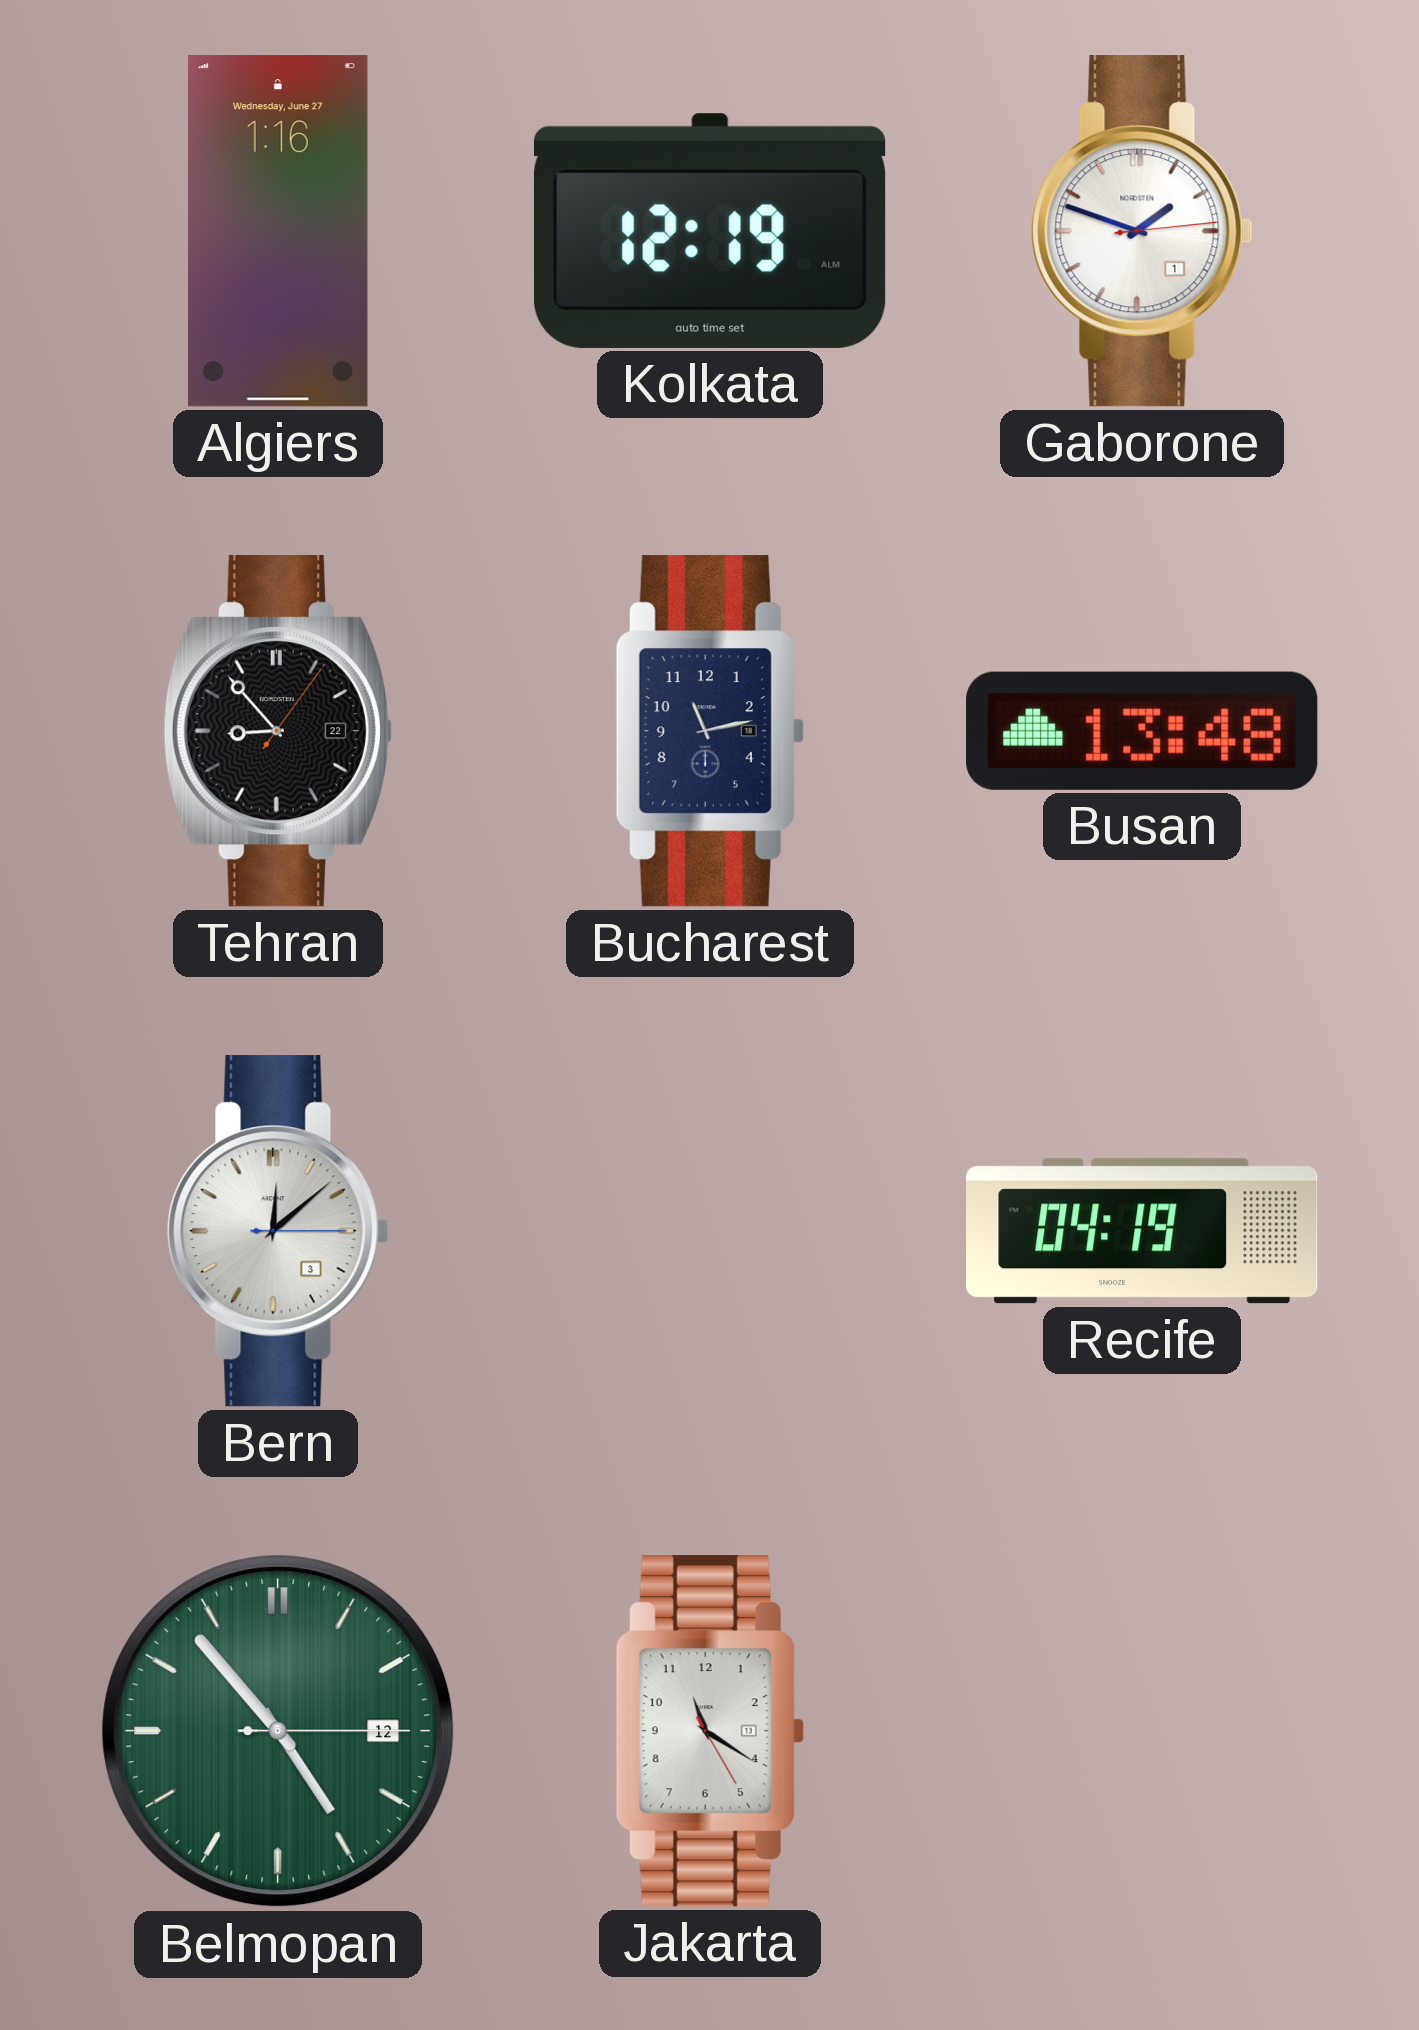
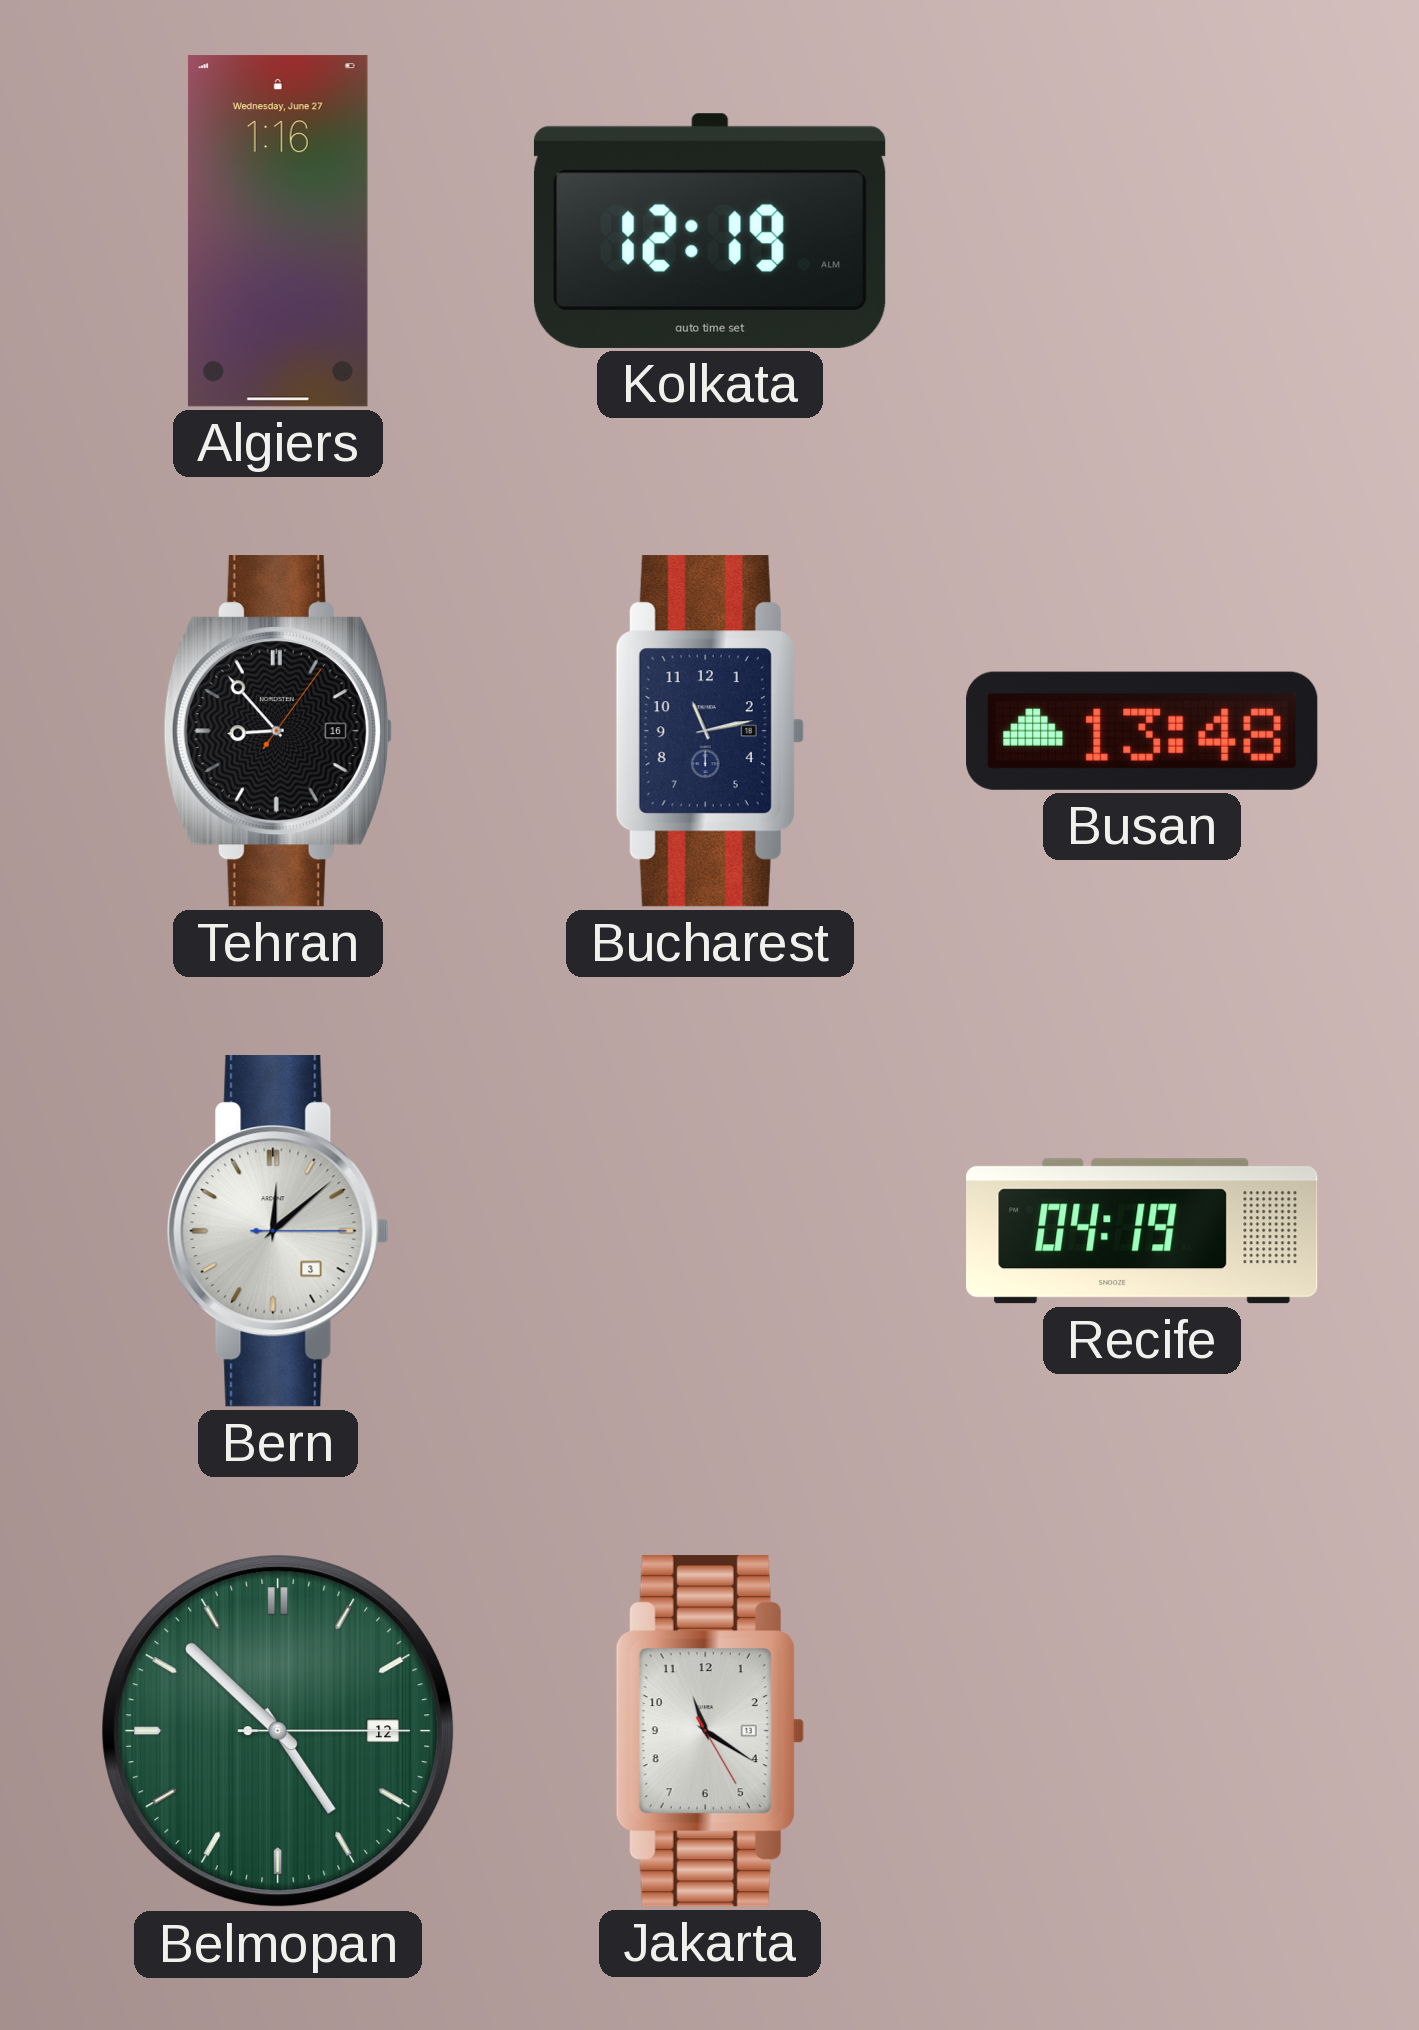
Gaborone: 1:48 -> none (1142, 231)
Tehran date: 22 -> 16 (278, 731)
Belmopan: 4:53 -> 4:52 (278, 1731)
